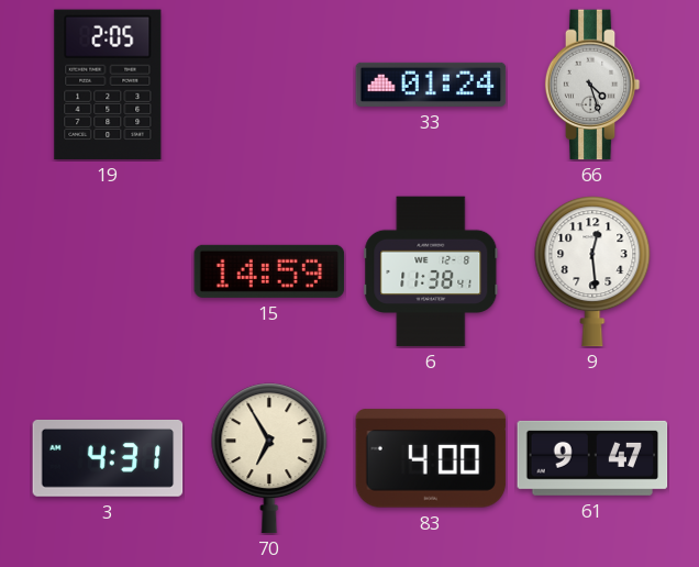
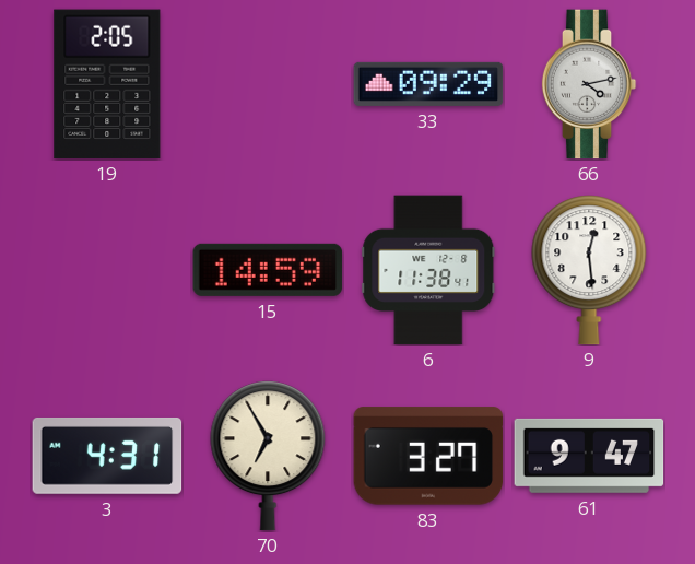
33: 01:24 -> 09:29 (428, 84)
66: 4:27 -> 4:13 (589, 84)
83: 4:00 -> 3:27 (428, 456)
